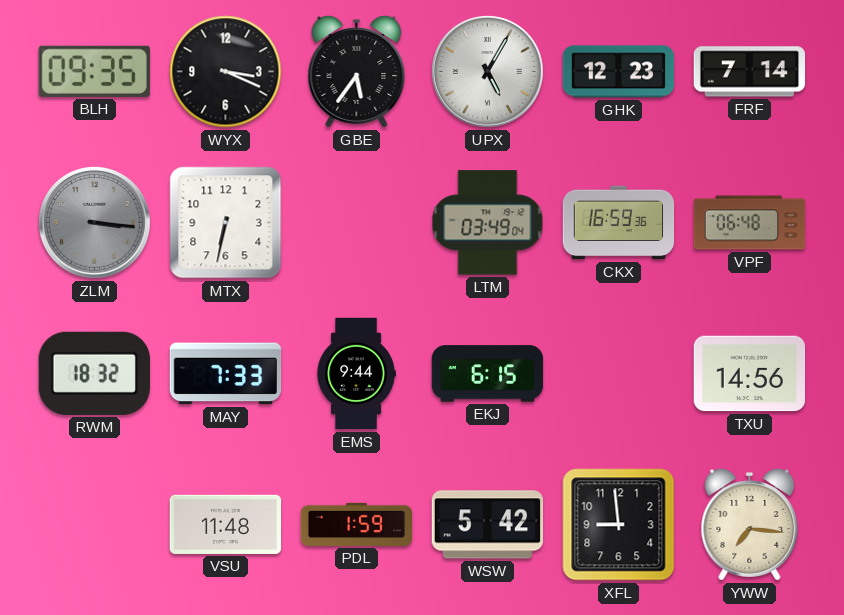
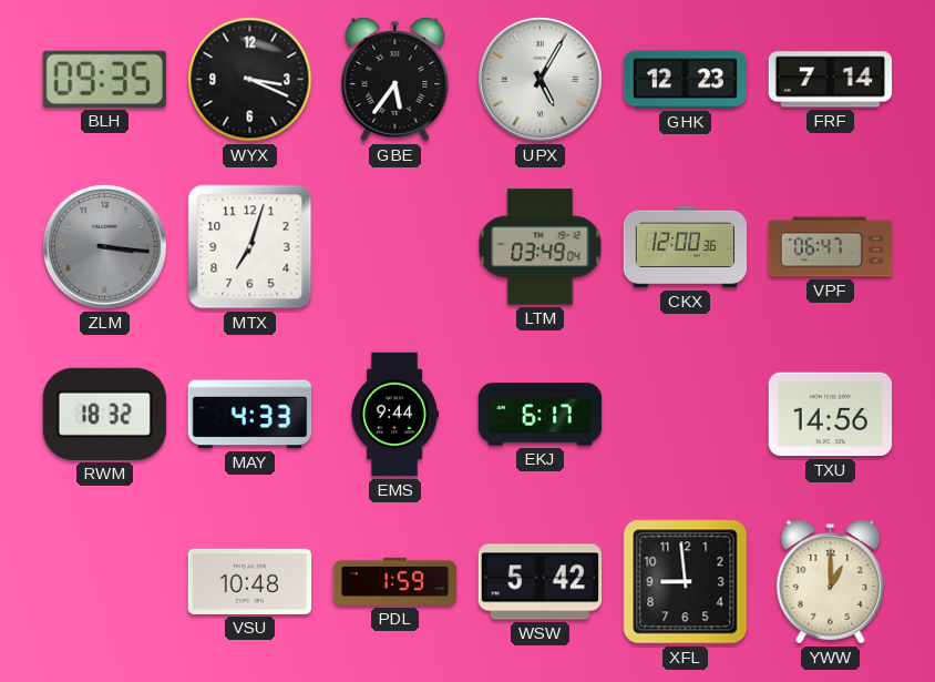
MTX: 6:32 -> 7:03 (250, 247)
CKX: 16:59 -> 12:00 (686, 247)
VPF: 06:48 -> 06:47 (831, 247)
MAY: 7:33 -> 4:33 (250, 415)
EKJ: 6:15 -> 6:17 (541, 415)
VSU: 11:48 -> 10:48 (250, 581)
YWW: 7:16 -> 1:00 (831, 582)
